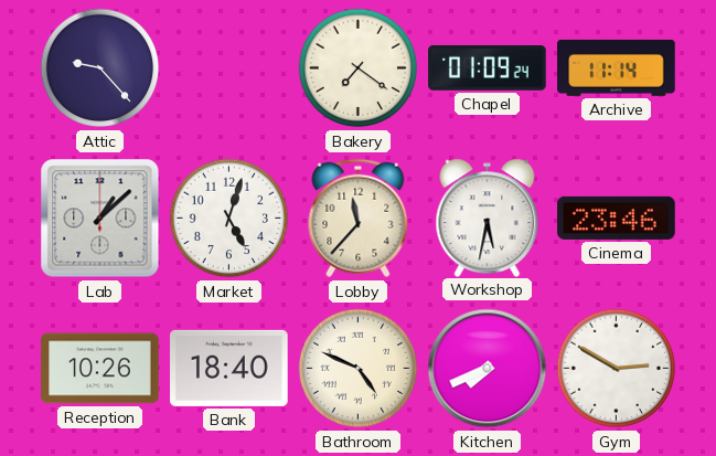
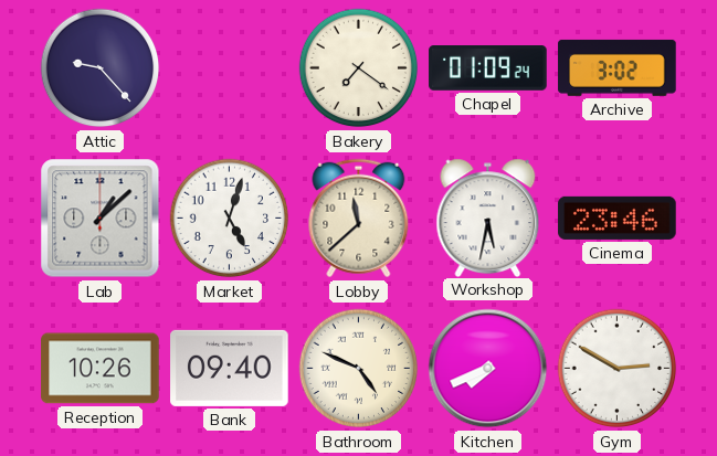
Archive: 11:14 -> 3:02 (618, 67)
Lobby: 11:37 -> 11:38 (359, 219)
Bank: 18:40 -> 09:40 (230, 368)
